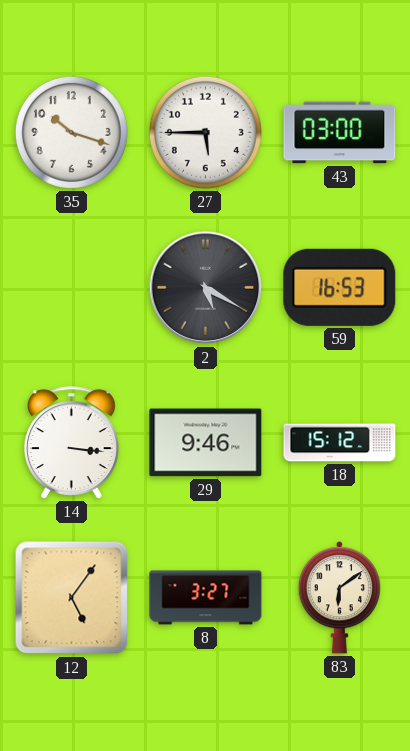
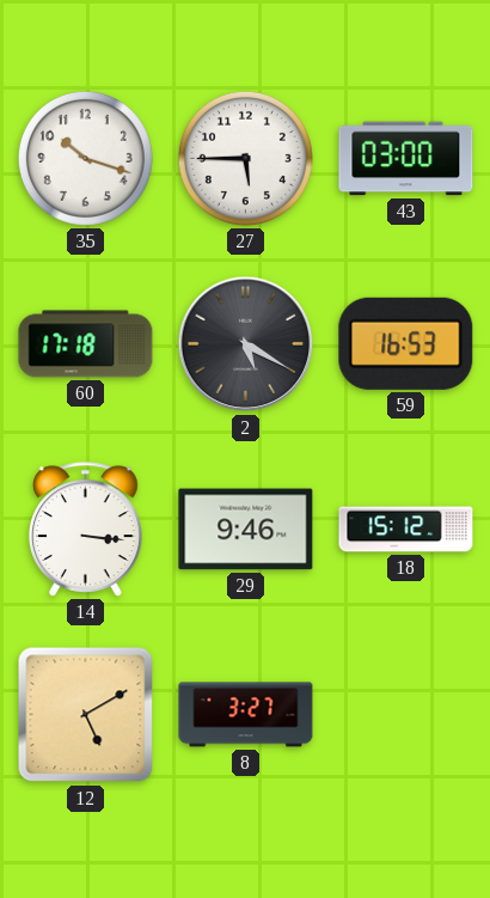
60: none -> 17:18 (86, 344)
12: 5:06 -> 5:10 (86, 715)
83: 6:09 -> none (339, 598)
